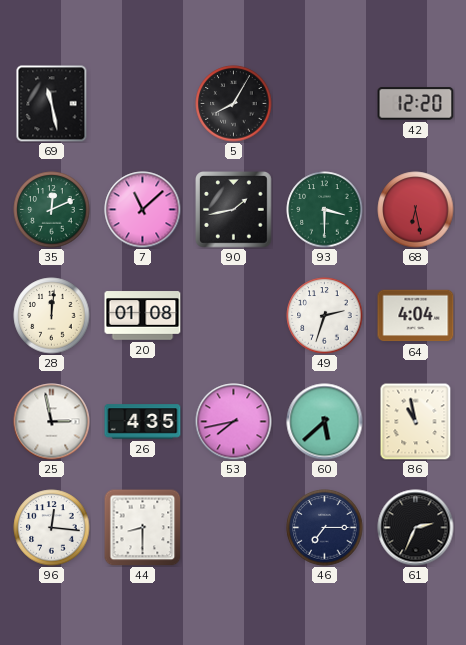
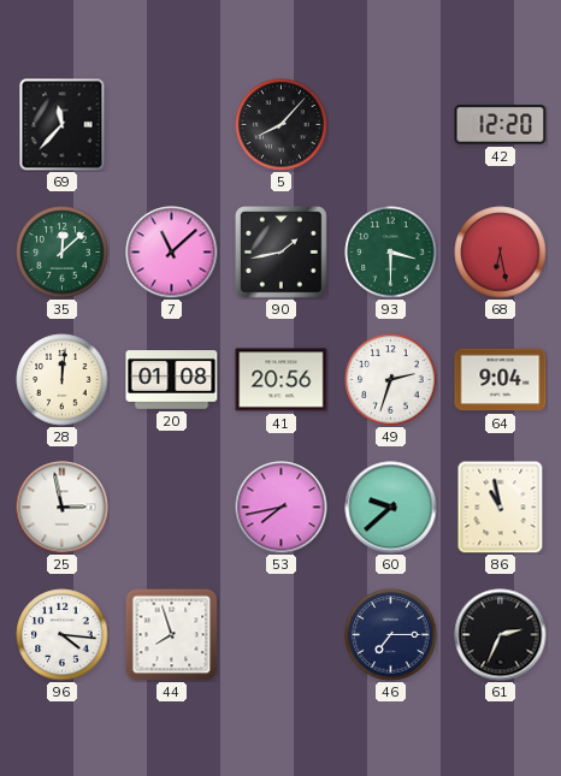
69: 11:28 -> 11:37 (63, 125)
5: 8:05 -> 8:07 (282, 125)
35: 12:11 -> 12:08 (63, 253)
41: none -> 20:56 (282, 380)
64: 4:04 -> 9:04 (501, 380)
26: 4:35 -> none (143, 422)
60: 5:38 -> 9:38 (391, 508)
96: 12:16 -> 4:16 (63, 635)
44: 8:30 -> 7:57 (171, 634)
